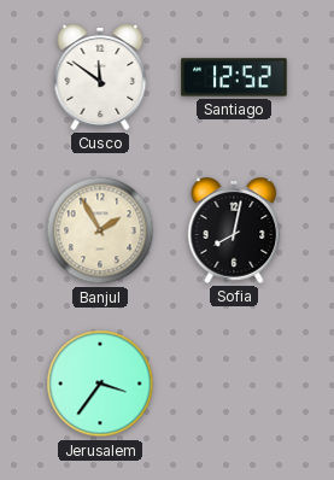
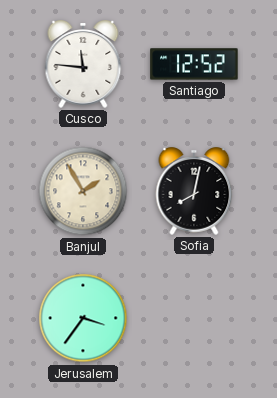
Cusco: 11:51 -> 11:46 (83, 64)
